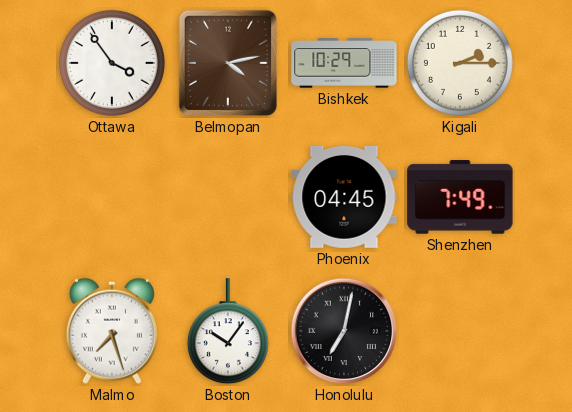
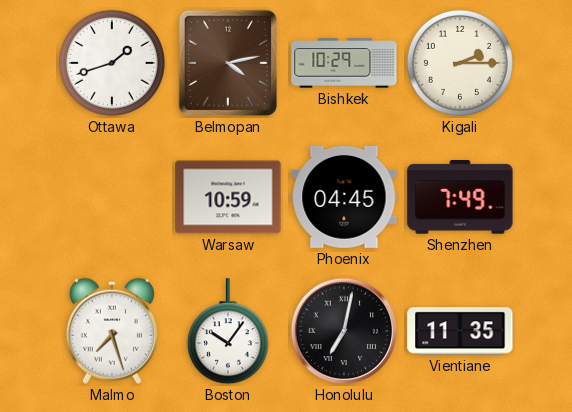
Ottawa: 3:54 -> 1:42 (112, 63)
Warsaw: none -> 10:59 (228, 197)
Vientiane: none -> 11:35 (460, 331)
